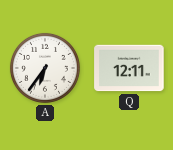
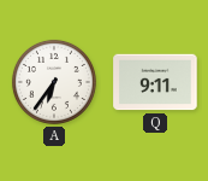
Q: 12:11 -> 9:11 (155, 82)
